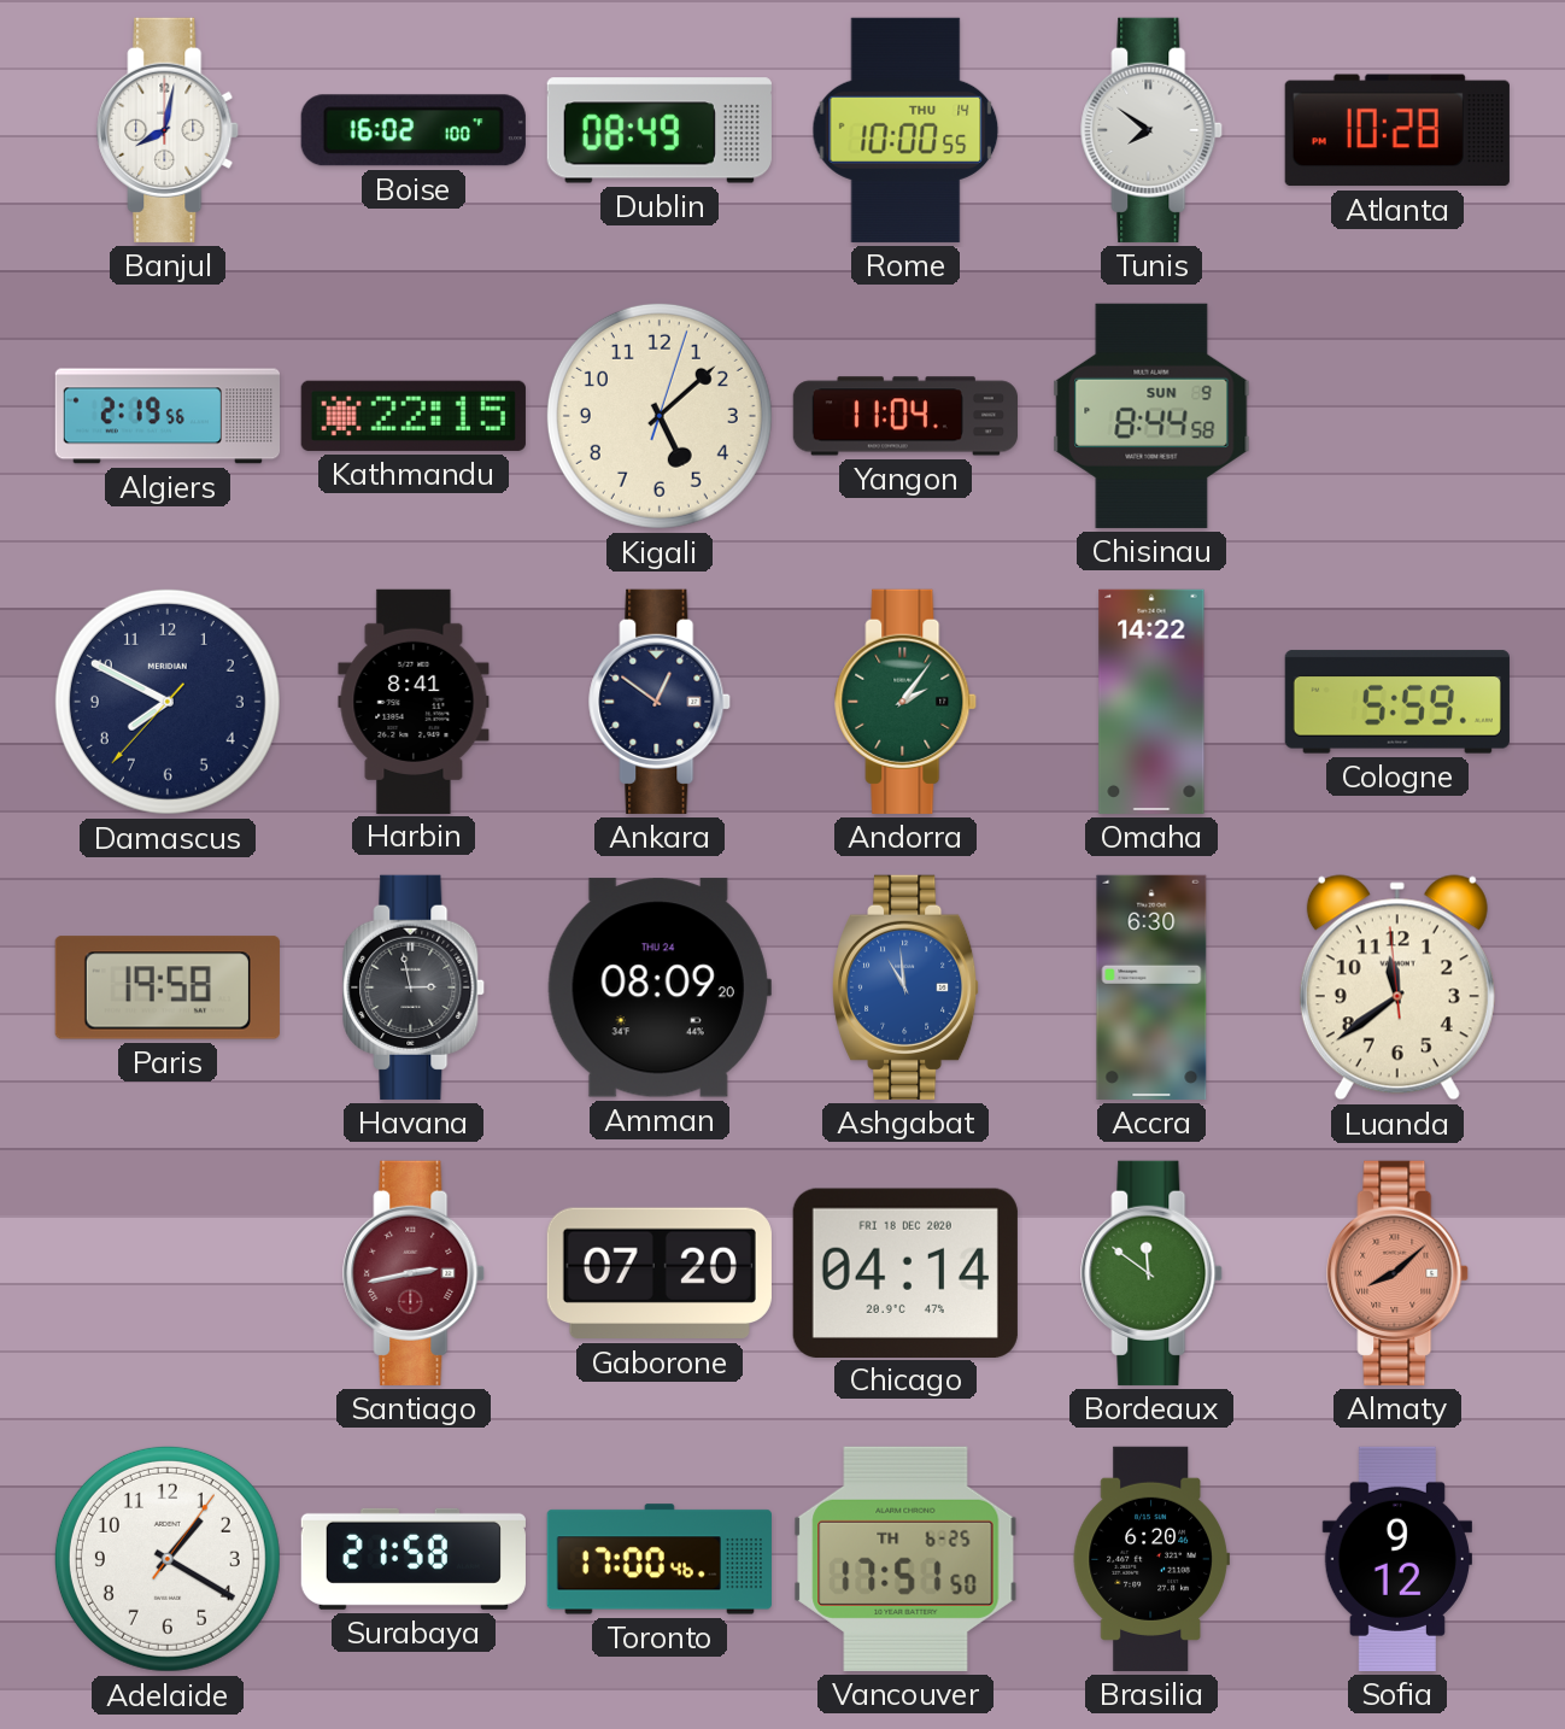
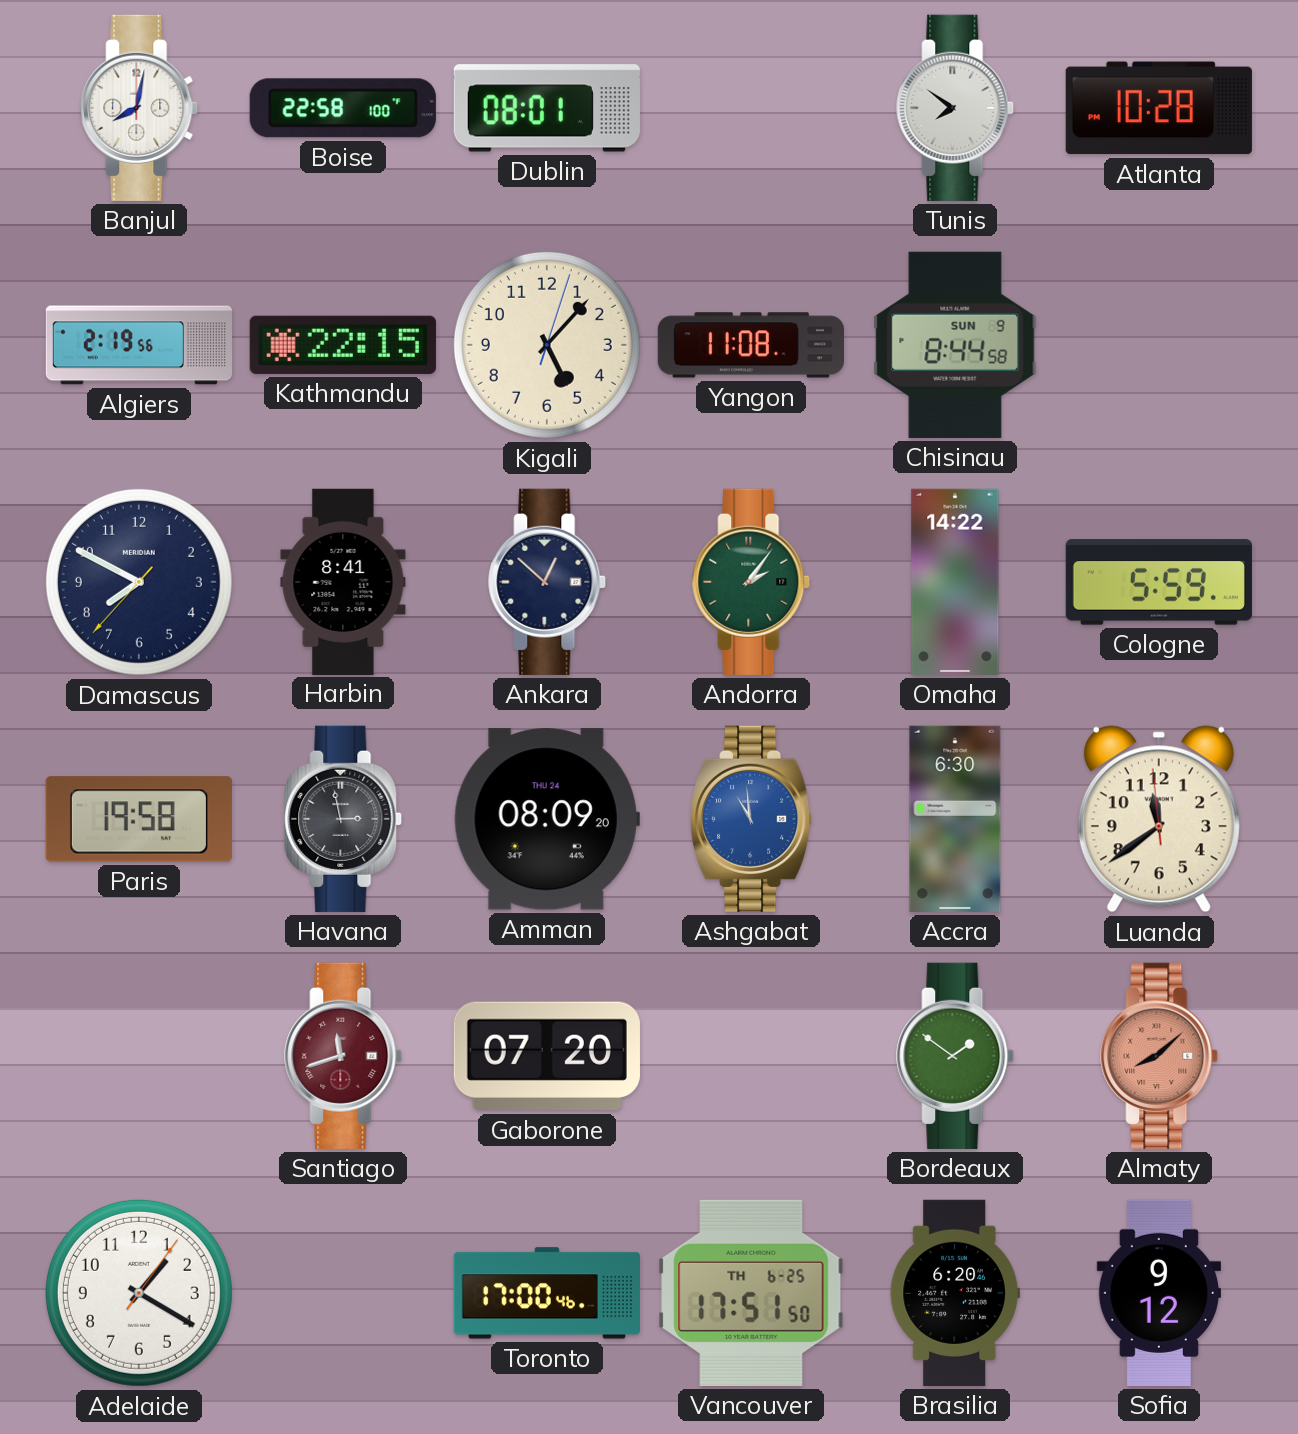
Boise: 16:02 -> 22:58 (343, 108)
Dublin: 08:49 -> 08:01 (547, 108)
Rome: 10:00 -> none (905, 130)
Kigali: 5:08 -> 5:07 (547, 345)
Yangon: 11:04 -> 11:08 (751, 345)
Ankara: 12:51 -> 12:52 (548, 582)
Santiago: 2:43 -> 11:42 (344, 1056)
Chicago: 04:14 -> none (905, 1272)
Bordeaux: 11:51 -> 1:51 (956, 1056)
Surabaya: 21:58 -> none (414, 1559)
